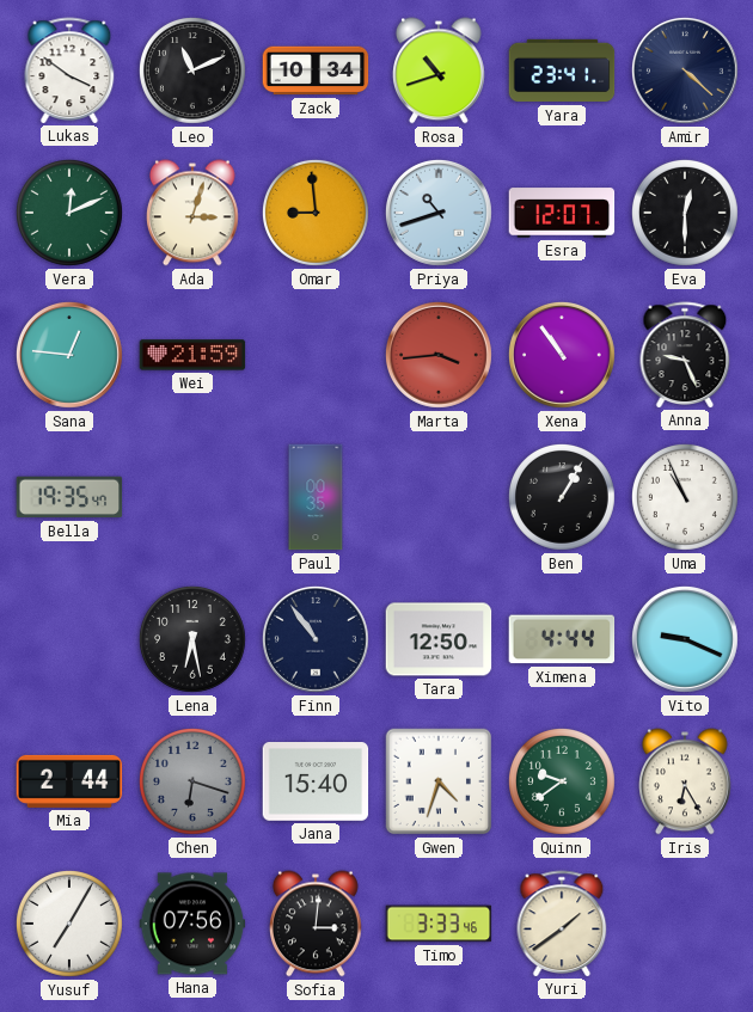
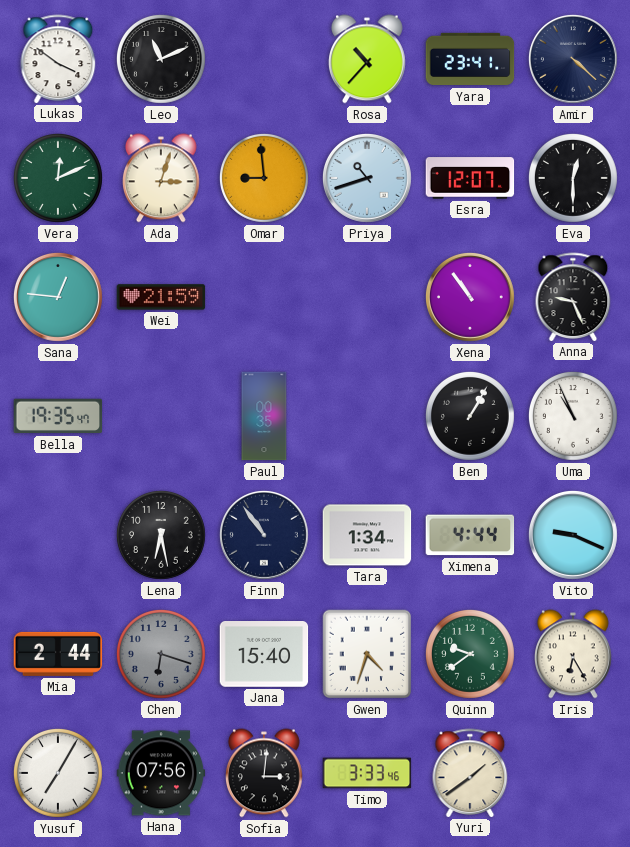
Zack: 10:34 -> none (316, 70)
Rosa: 10:42 -> 10:37 (368, 59)
Marta: 3:44 -> none (439, 355)
Tara: 12:50 -> 1:34 (367, 535)
